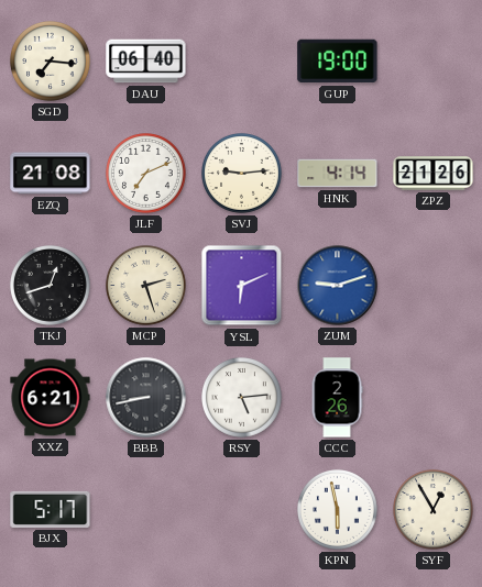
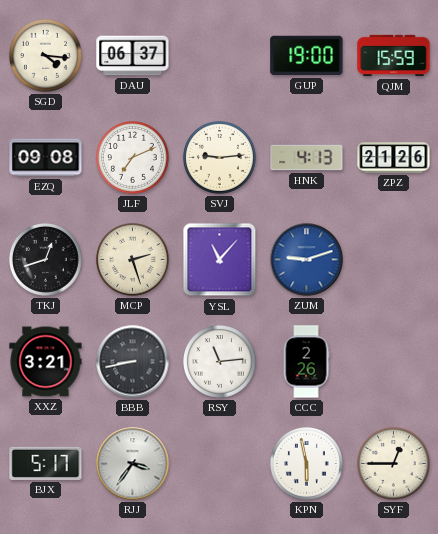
SGD: 7:16 -> 4:16 (46, 56)
DAU: 06:40 -> 06:37 (133, 56)
QJM: none -> 15:59 (394, 56)
EZQ: 21:08 -> 09:08 (46, 158)
HNK: 4:14 -> 4:13 (307, 158)
YSL: 6:11 -> 11:07 (220, 260)
XXZ: 6:21 -> 3:21 (46, 362)
RSY: 5:14 -> 11:14 (220, 362)
RJJ: none -> 3:36 (133, 464)
SYF: 12:55 -> 12:45 (394, 464)
